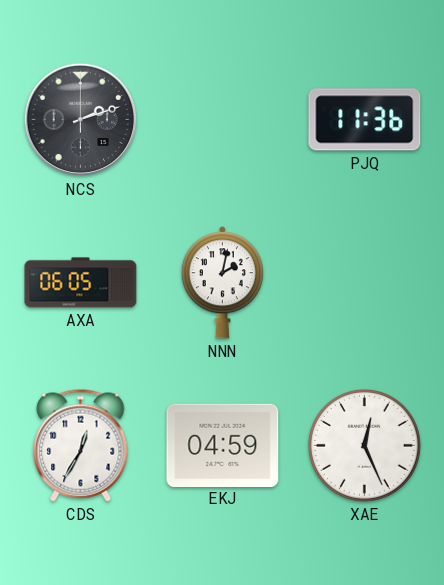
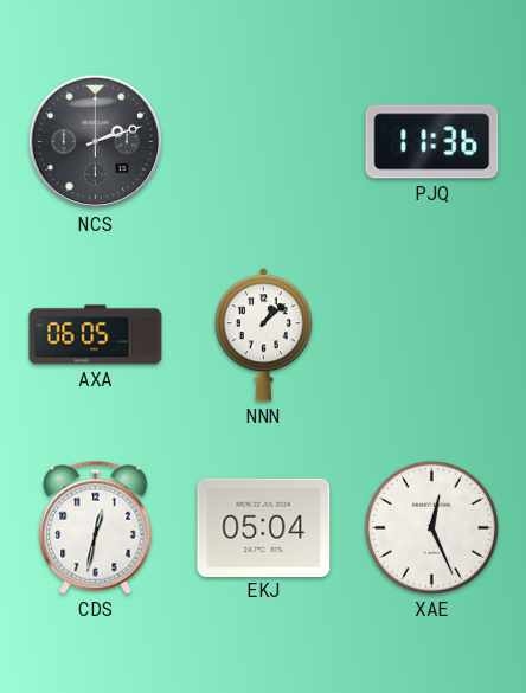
NNN: 2:02 -> 1:08 (263, 335)
CDS: 12:35 -> 12:32 (96, 528)
EKJ: 04:59 -> 05:04 (264, 527)
